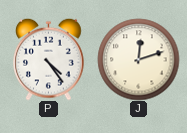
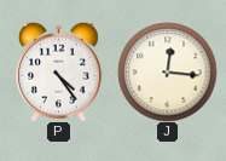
J: 12:12 -> 12:16 (167, 71)
